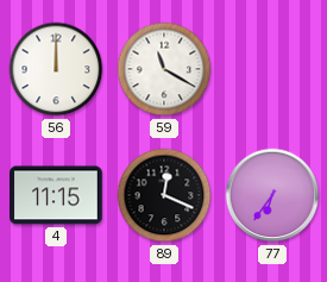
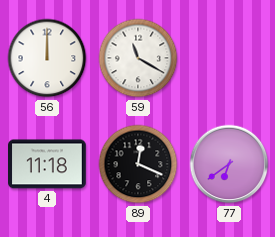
4: 11:15 -> 11:18 (48, 164)
77: 6:36 -> 6:39 (229, 164)
